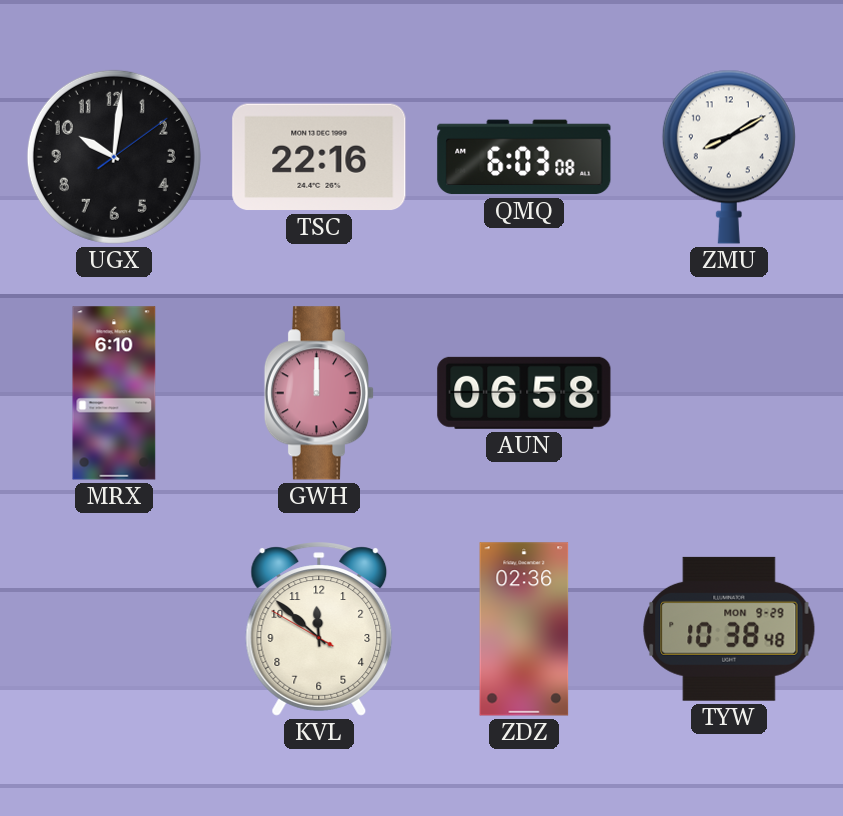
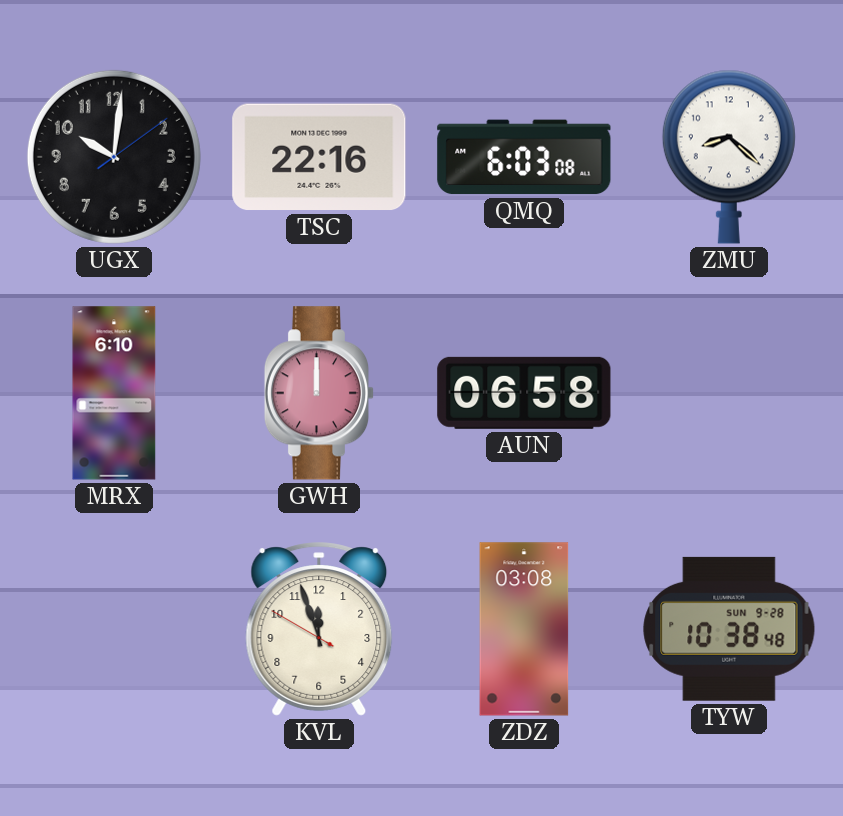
ZMU: 8:10 -> 8:22 (729, 157)
KVL: 11:51 -> 11:56 (319, 629)
ZDZ: 02:36 -> 03:08 (524, 629)
TYW date: MON 9-29 -> SUN 9-28 (729, 629)
